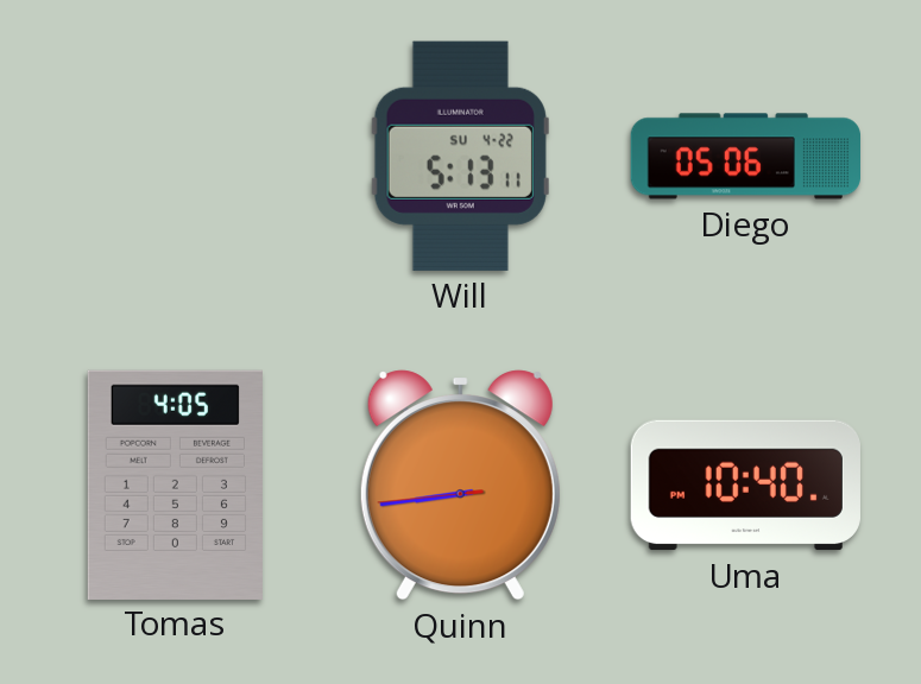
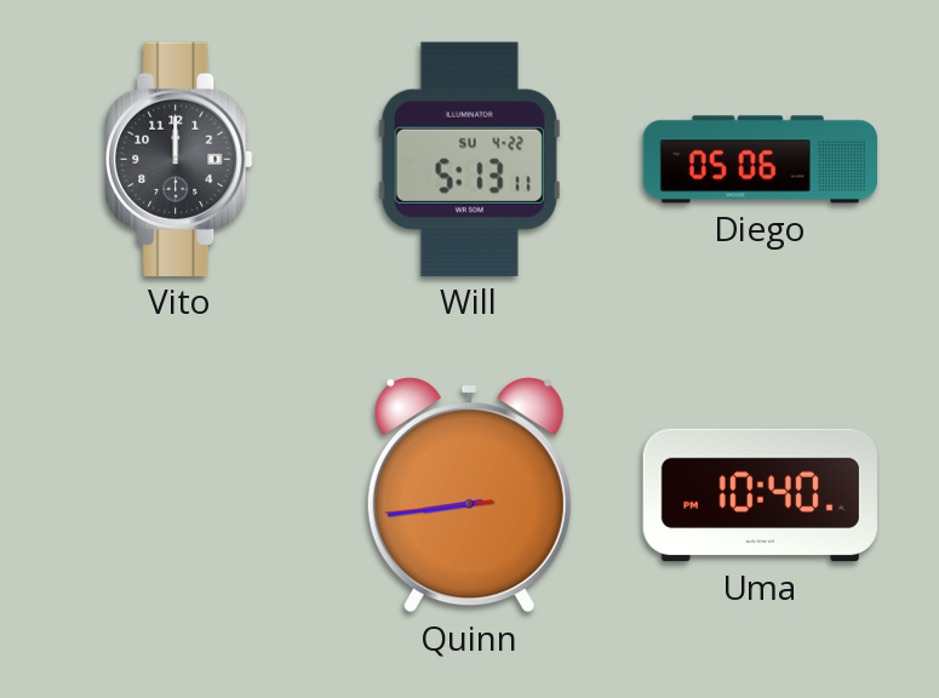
Vito: none -> 12:00 (179, 159)
Tomas: 4:05 -> none (175, 484)
